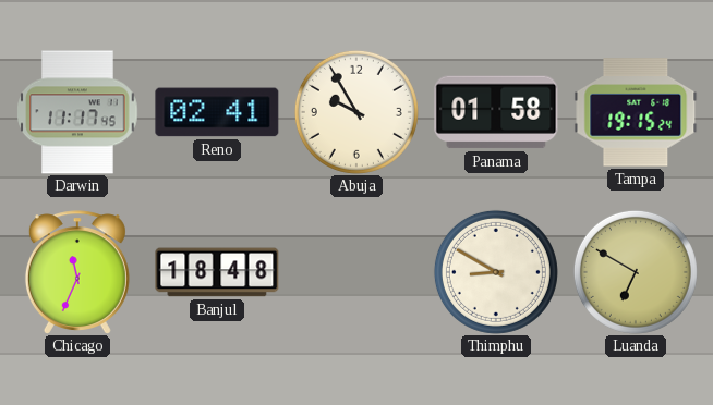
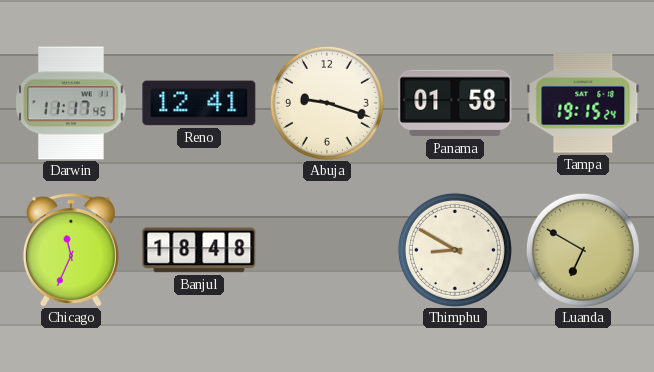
Reno: 02:41 -> 12:41 (199, 103)
Abuja: 9:55 -> 9:18 (327, 103)
